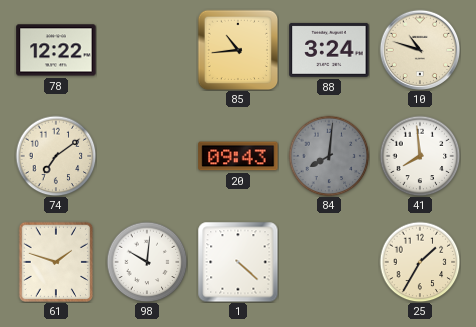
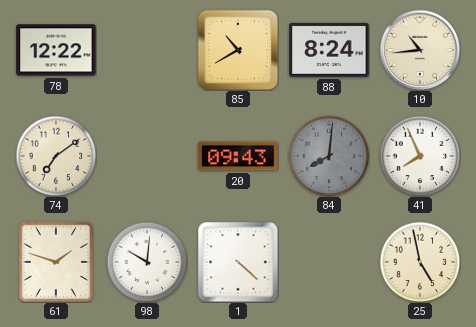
85: 10:44 -> 10:40 (238, 50)
88: 3:24 -> 8:24 (329, 50)
10: 10:48 -> 10:44 (420, 50)
41: 7:59 -> 7:56 (420, 156)
25: 1:35 -> 4:58 (420, 262)
